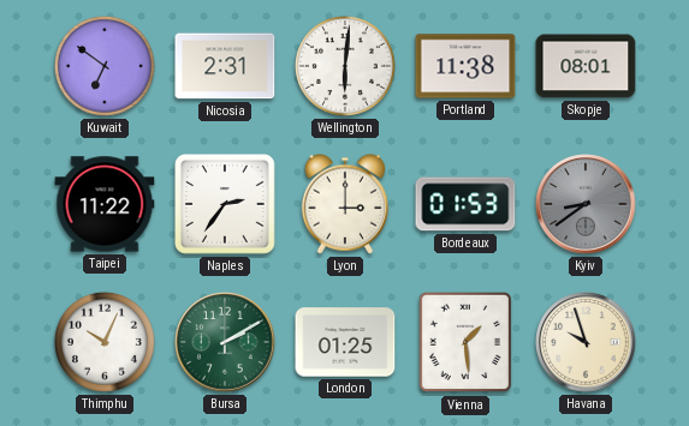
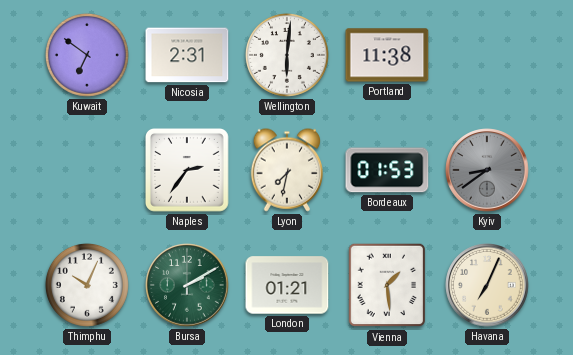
Skopje: 08:01 -> none (586, 66)
Taipei: 11:22 -> none (105, 204)
Lyon: 3:00 -> 7:32 (287, 170)
London: 01:25 -> 01:21 (287, 285)
Havana: 9:57 -> 7:04 (487, 285)
